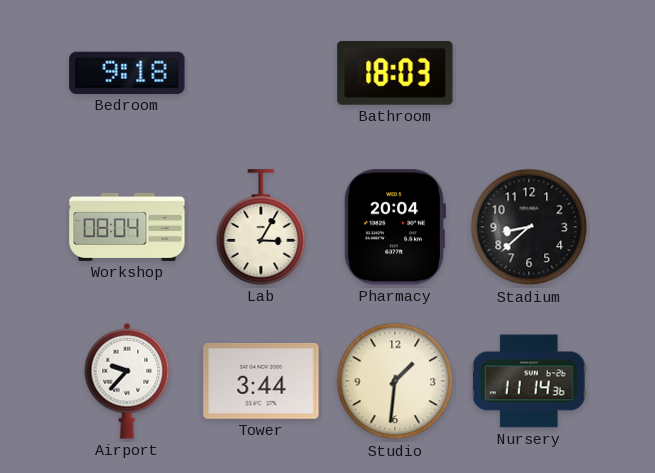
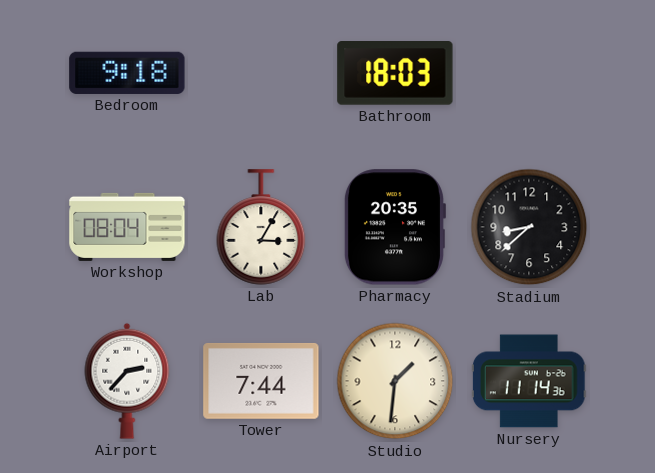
Pharmacy: 20:04 -> 20:35 (394, 227)
Airport: 9:37 -> 2:37 (127, 381)
Tower: 3:44 -> 7:44 (261, 381)
